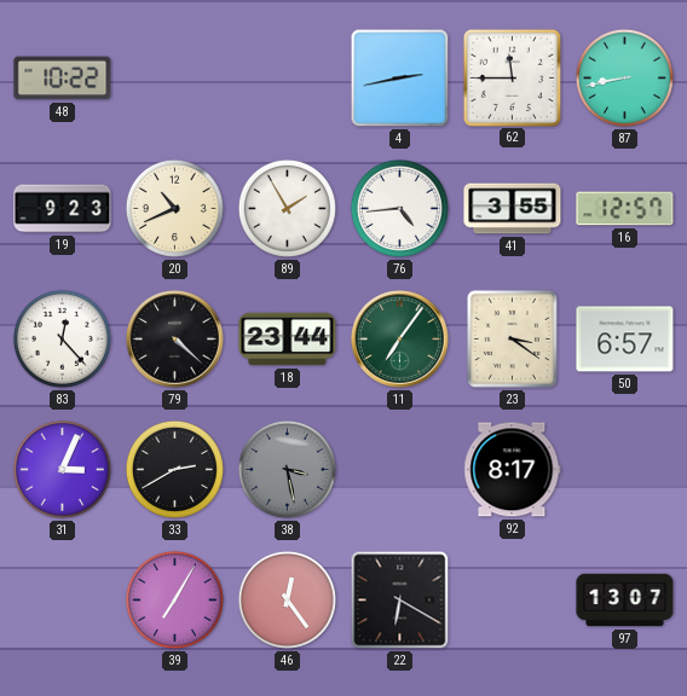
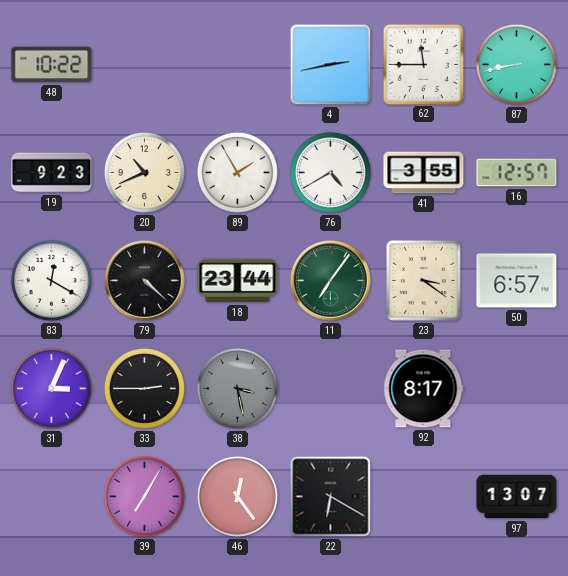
76: 4:44 -> 4:40 (330, 172)
83: 12:23 -> 12:20 (51, 280)
33: 2:40 -> 2:45 (144, 388)
